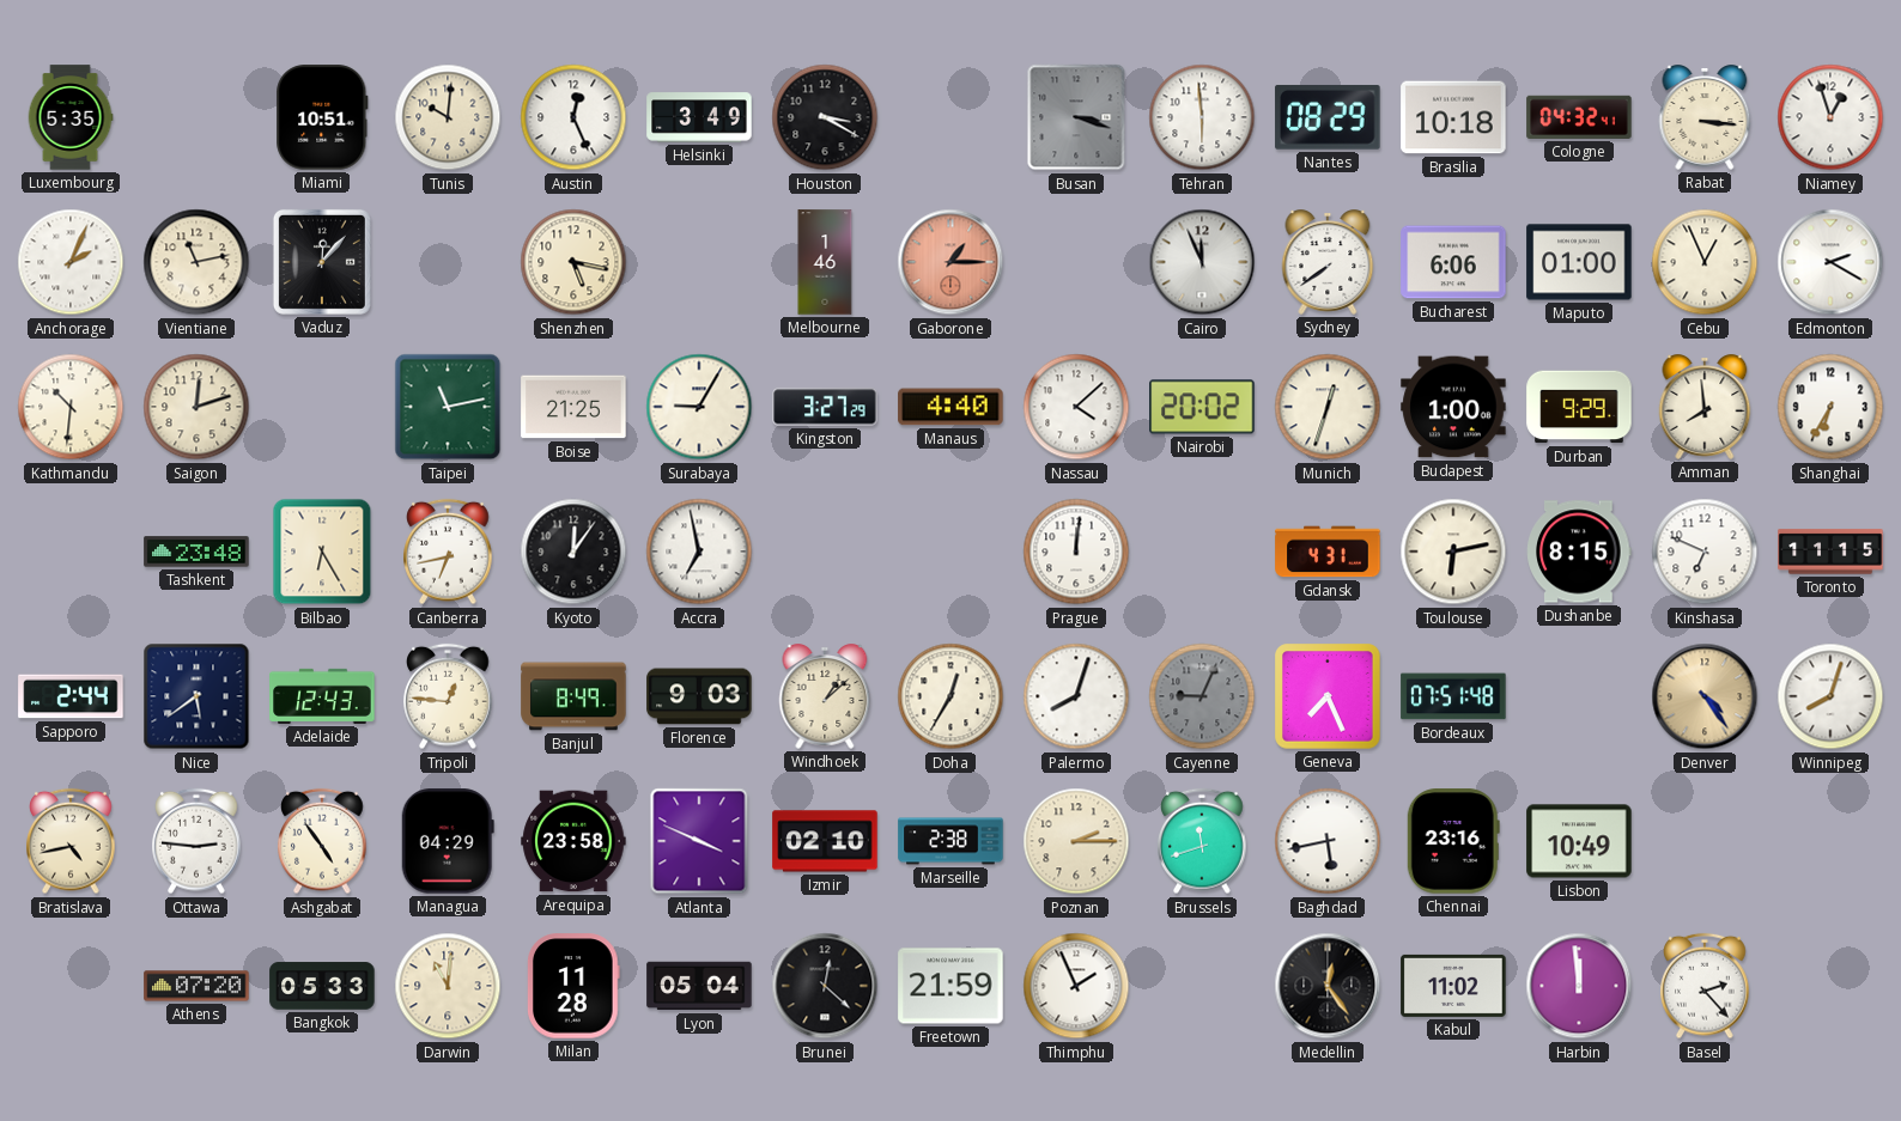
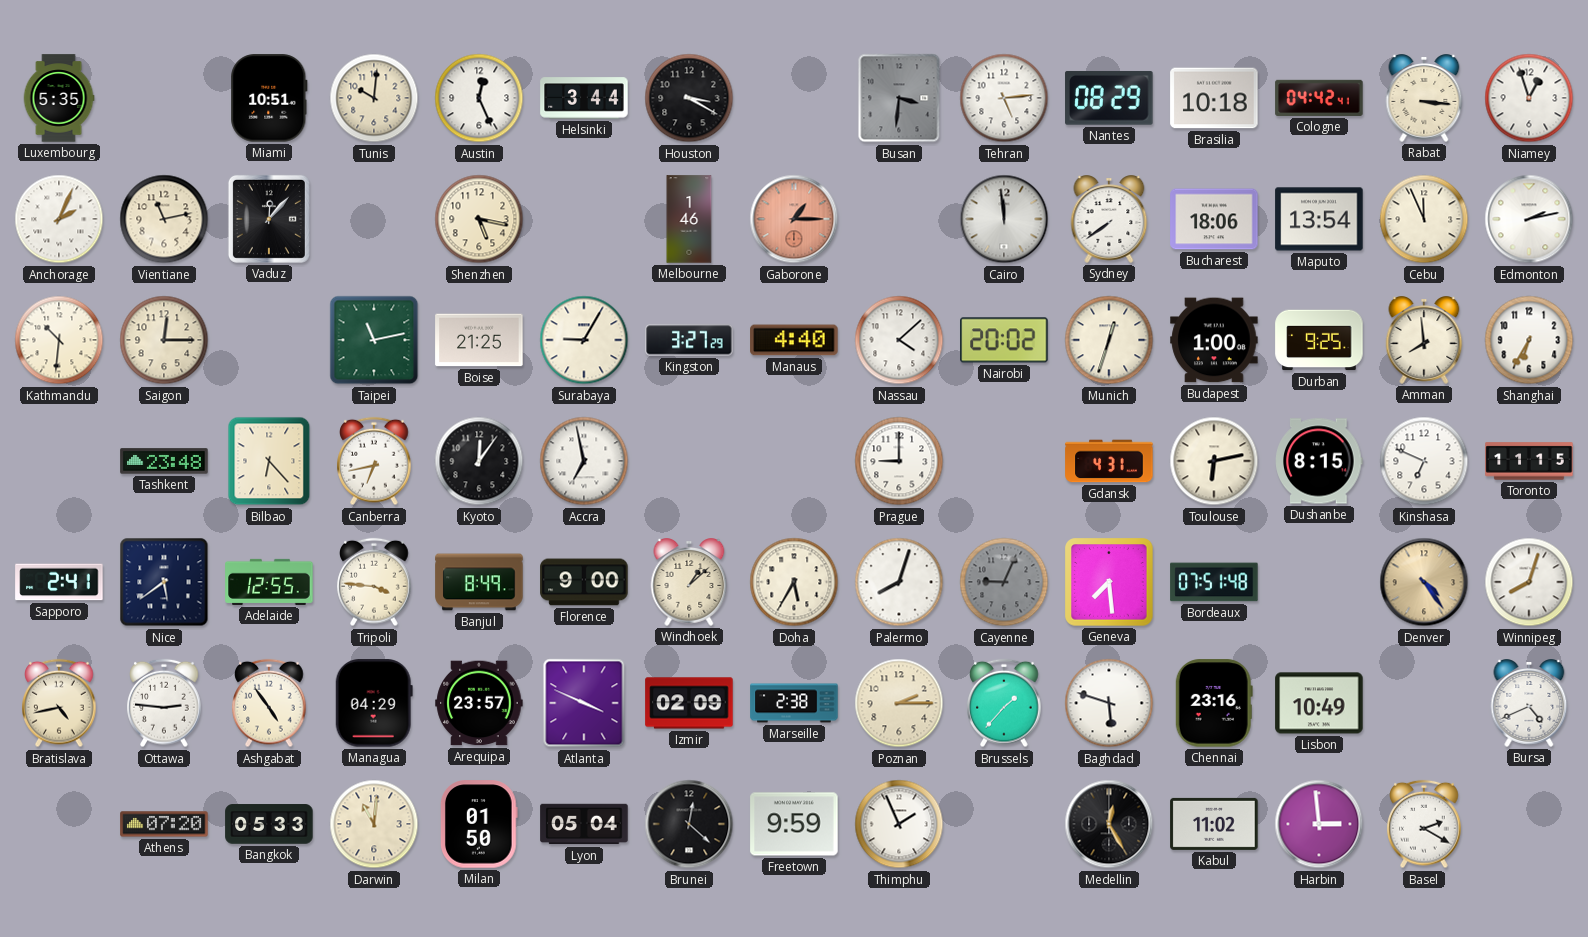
Helsinki: 3:49 -> 3:44 (584, 98)
Busan: 3:18 -> 3:31 (899, 98)
Tehran: 5:59 -> 5:14 (1004, 98)
Cologne: 04:32 -> 04:42 (1319, 98)
Cairo: 11:56 -> 11:59 (1004, 219)
Bucharest: 6:06 -> 18:06 (1214, 219)
Maputo: 01:00 -> 13:54 (1319, 219)
Cebu: 12:56 -> 11:56 (1424, 219)
Edmonton: 2:20 -> 2:13 (1529, 219)
Saigon: 12:12 -> 12:15 (164, 340)
Durban: 9:29 -> 9:25 (1319, 340)
Bilbao: 6:25 -> 6:23 (269, 461)
Prague: 12:01 -> 9:00 (899, 461)
Sapporo: 2:44 -> 2:41 (59, 582)
Adelaide: 12:43 -> 12:55 (269, 582)
Tripoli: 12:46 -> 3:46 (374, 582)
Florence: 9:03 -> 9:00 (584, 582)
Doha: 12:35 -> 5:35 (794, 582)
Geneva: 7:26 -> 7:29 (1109, 582)
Arequipa: 23:58 -> 23:57 (479, 703)
Izmir: 02:10 -> 02:09 (689, 703)
Brussels: 11:42 -> 1:37 (1004, 703)
Baghdad: 5:43 -> 5:48 (1109, 703)
Bursa: none -> 4:41 (1529, 703)
Milan: 11:28 -> 01:50 (480, 824)
Freetown: 21:59 -> 9:59 (794, 824)
Medellin: 12:24 -> 12:25 (1109, 824)
Harbin: 11:59 -> 2:59 (1319, 824)
Basel: 2:23 -> 2:20 (1424, 824)
